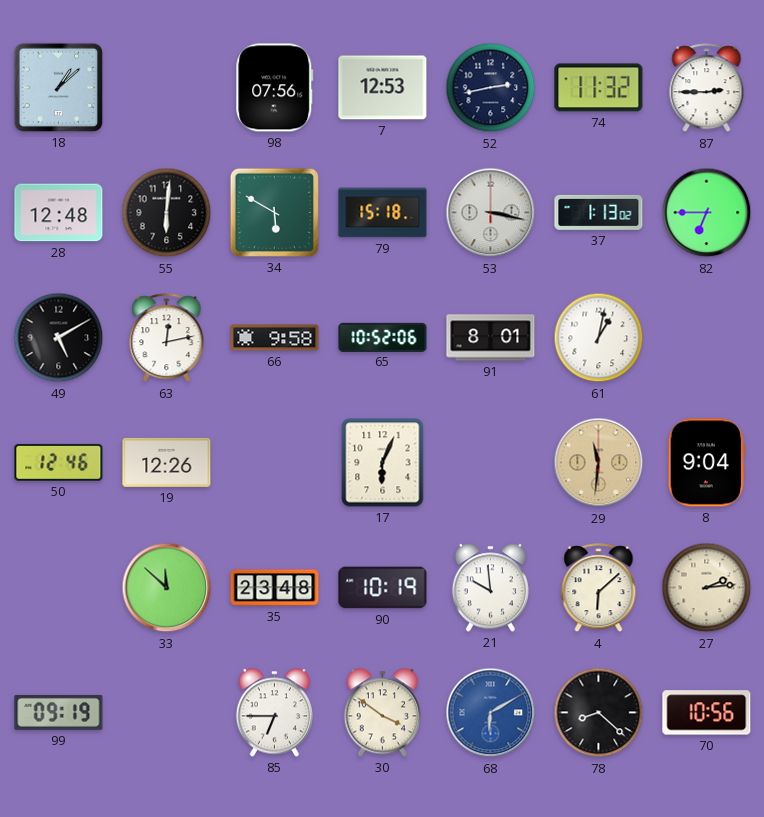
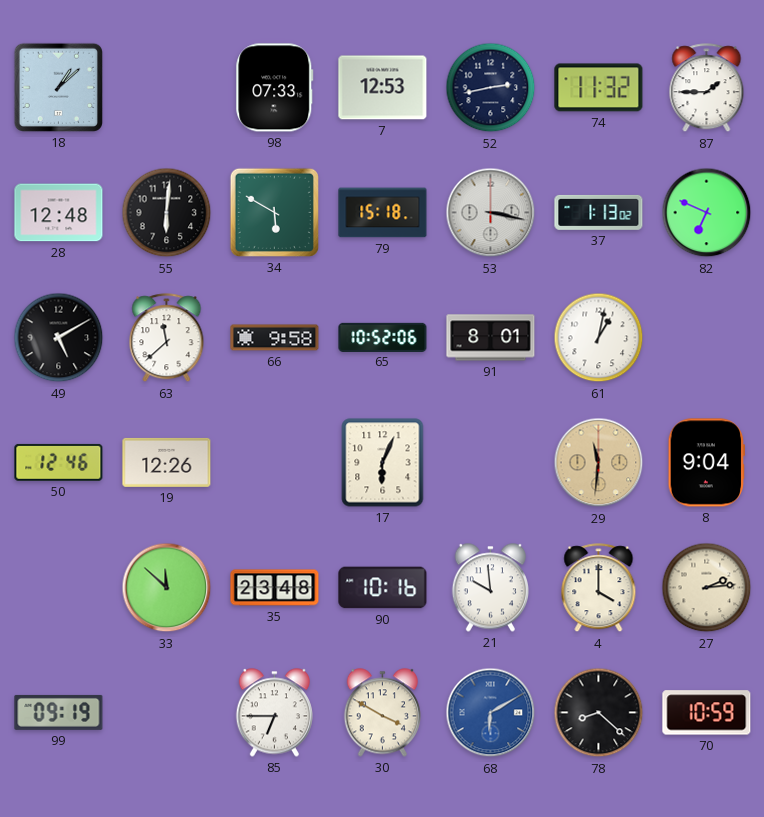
98: 07:56 -> 07:33 (275, 88)
87: 2:45 -> 1:45 (707, 88)
82: 6:45 -> 6:49 (707, 213)
63: 12:13 -> 11:38 (167, 338)
90: 10:19 -> 10:16 (383, 588)
4: 6:08 -> 4:00 (599, 588)
30: 3:51 -> 3:50 (382, 713)
70: 10:56 -> 10:59 (707, 713)
